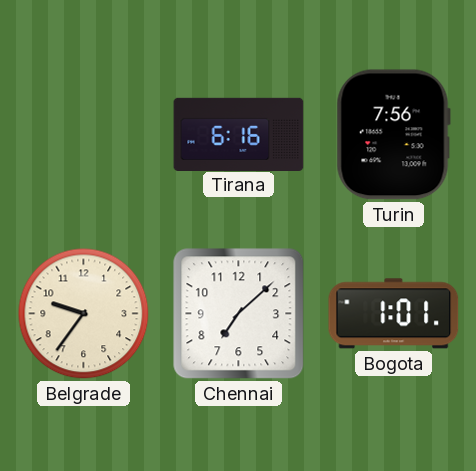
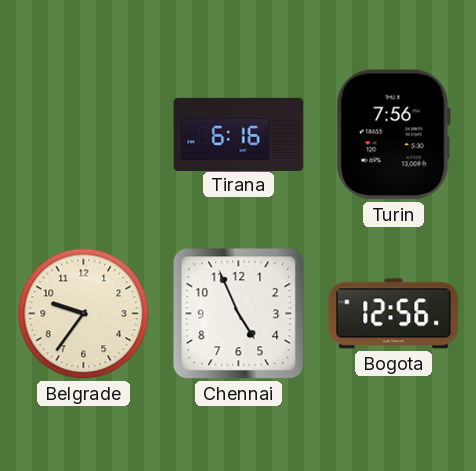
Chennai: 7:08 -> 4:56 (239, 314)
Bogota: 1:01 -> 12:56 (394, 314)
